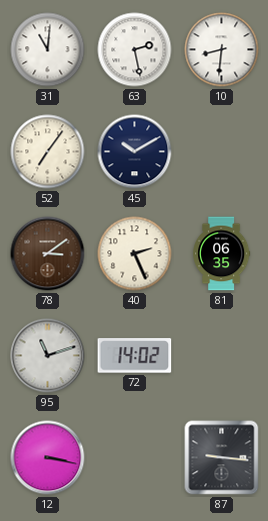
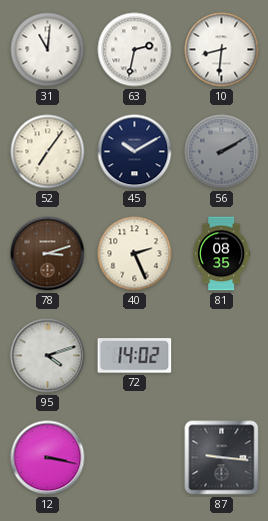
63: 2:28 -> 2:32 (135, 50)
56: none -> 2:10 (222, 152)
78: 3:09 -> 3:12 (48, 254)
81: 06:35 -> 08:35 (222, 254)
95: 11:12 -> 4:12 (48, 356)
